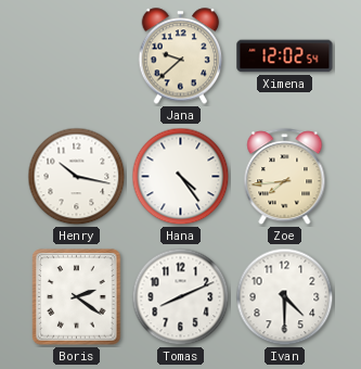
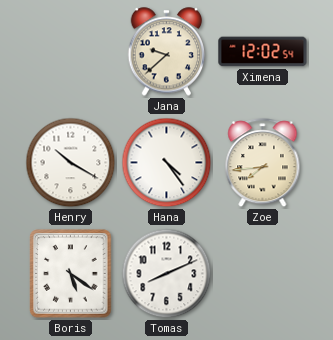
Henry: 10:17 -> 10:20 (71, 163)
Boris: 2:21 -> 5:21 (71, 274)
Ivan: 4:30 -> none (285, 297)
